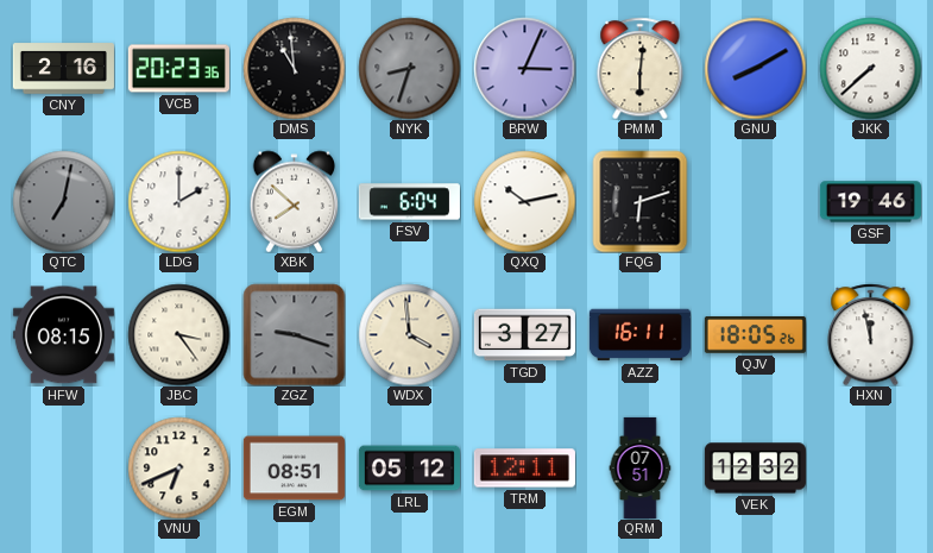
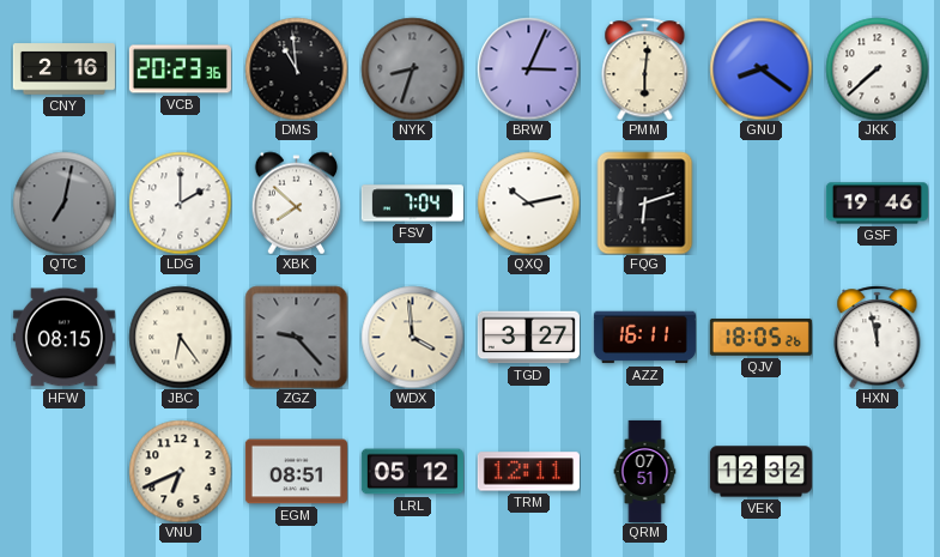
GNU: 8:10 -> 8:21 (760, 68)
FSV: 6:04 -> 7:04 (412, 204)
JBC: 3:24 -> 6:24 (180, 337)
ZGZ: 9:18 -> 9:23 (296, 337)
